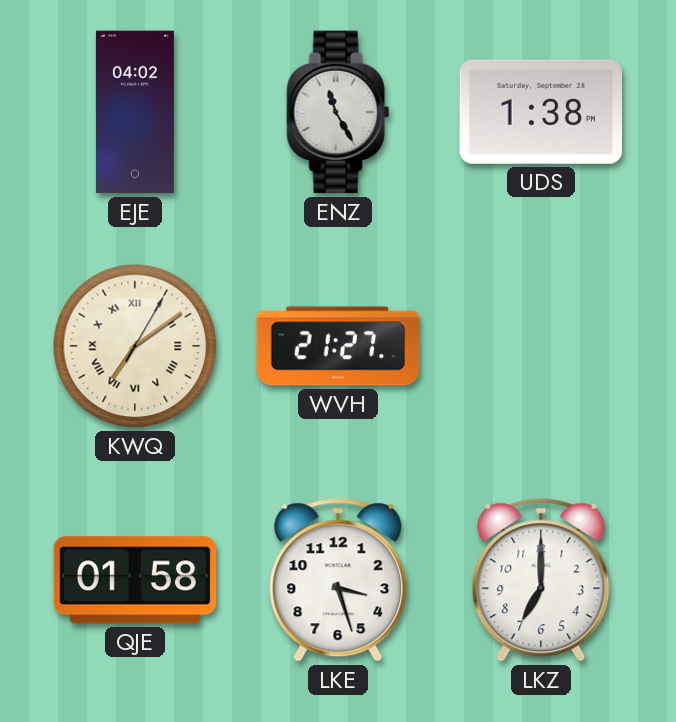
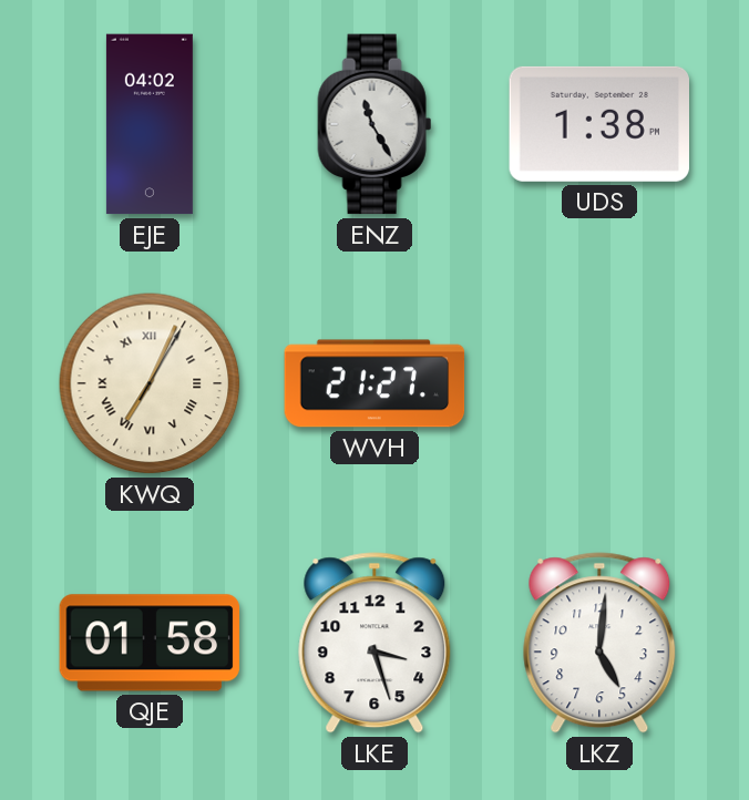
KWQ: 7:09 -> 7:04 (150, 383)
LKZ: 7:00 -> 5:01 (599, 643)
